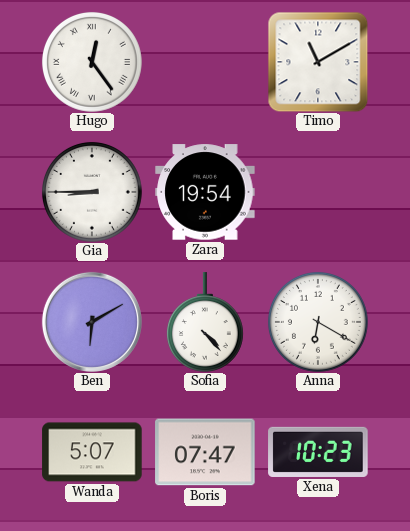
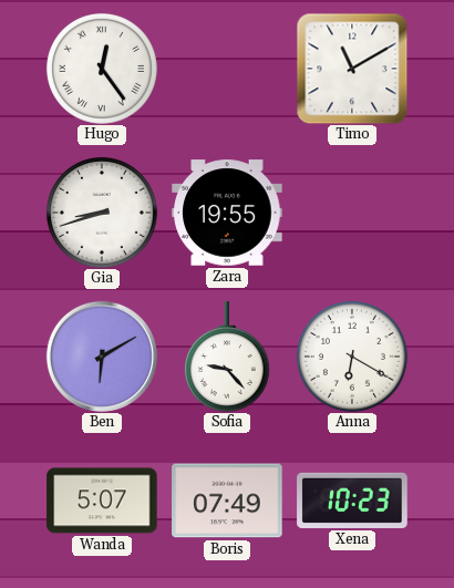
Gia: 8:45 -> 8:42 (102, 213)
Zara: 19:54 -> 19:55 (227, 213)
Sofia: 4:23 -> 9:23 (227, 357)
Boris: 07:47 -> 07:49 (227, 501)
